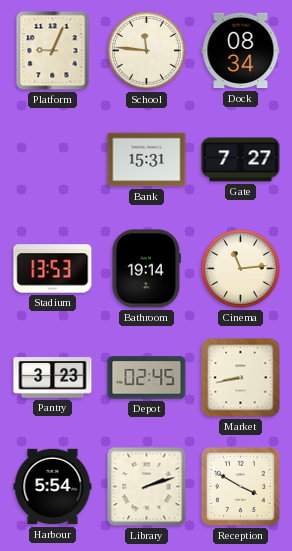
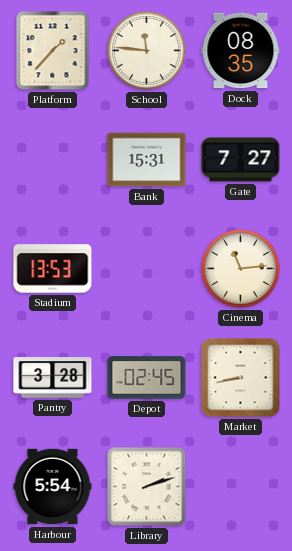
Platform: 9:04 -> 1:37 (53, 51)
Dock: 08:34 -> 08:35 (241, 51)
Bathroom: 19:14 -> none (147, 269)
Pantry: 3:23 -> 3:28 (53, 378)
Reception: 3:50 -> none (240, 486)
